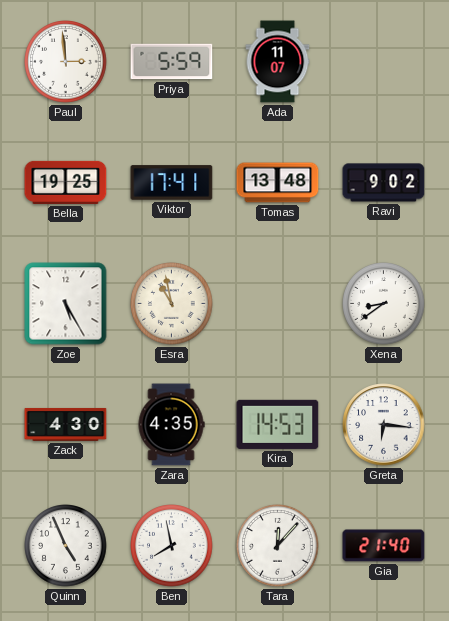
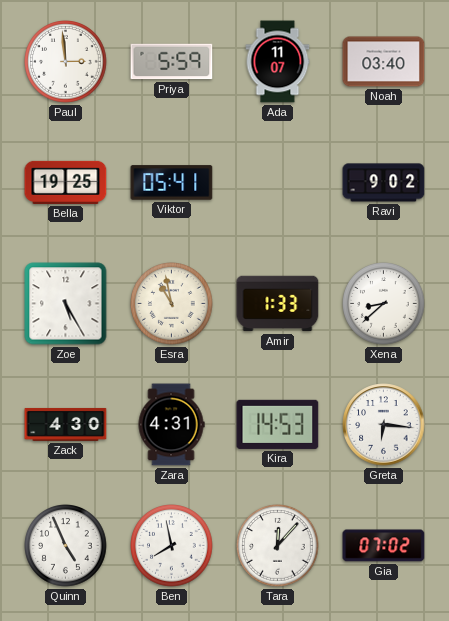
Noah: none -> 03:40 (384, 62)
Viktor: 17:41 -> 05:41 (172, 183)
Tomas: 13:48 -> none (278, 183)
Amir: none -> 1:33 (278, 304)
Xena: 8:39 -> 8:38 (384, 304)
Zara: 4:35 -> 4:31 (171, 425)
Gia: 21:40 -> 07:02 (384, 546)
